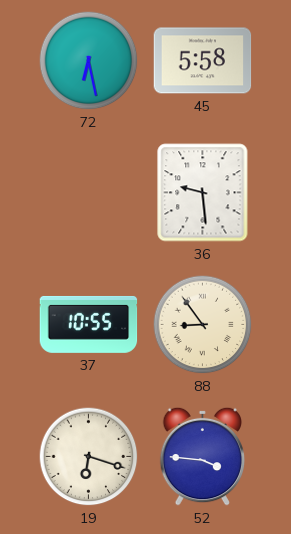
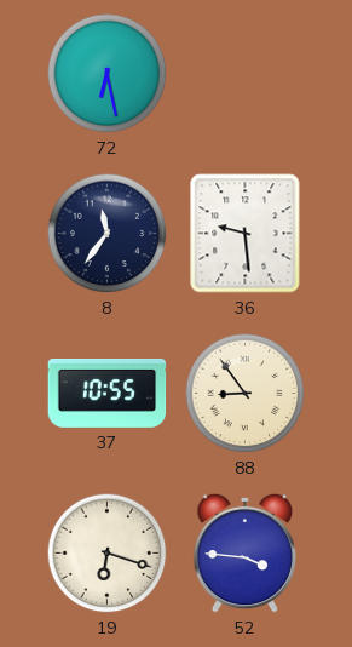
45: 5:58 -> none (203, 61)
8: none -> 11:36 (108, 234)
